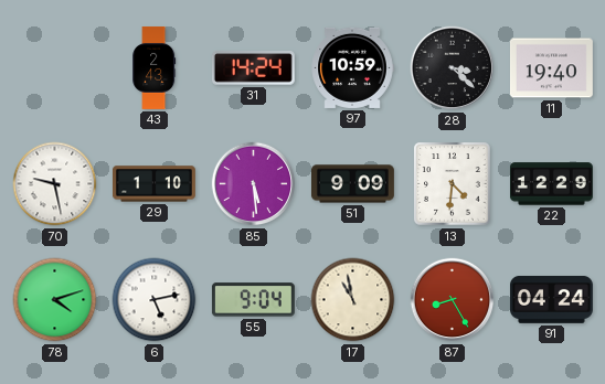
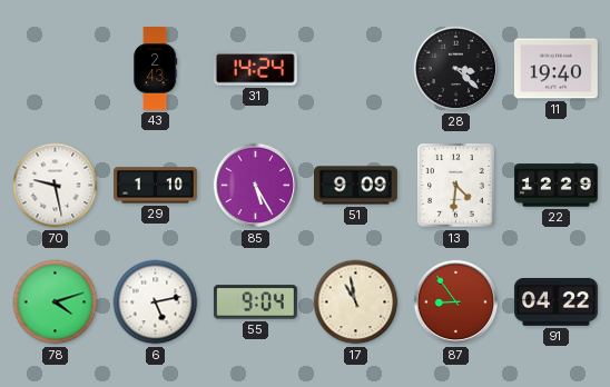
97: 10:59 -> none (352, 67)
85: 5:29 -> 5:25 (256, 186)
87: 8:25 -> 8:54 (456, 302)
91: 04:24 -> 04:22 (555, 301)
